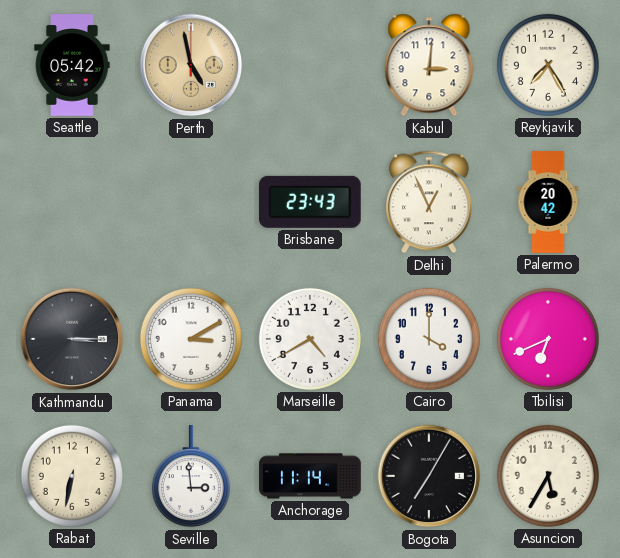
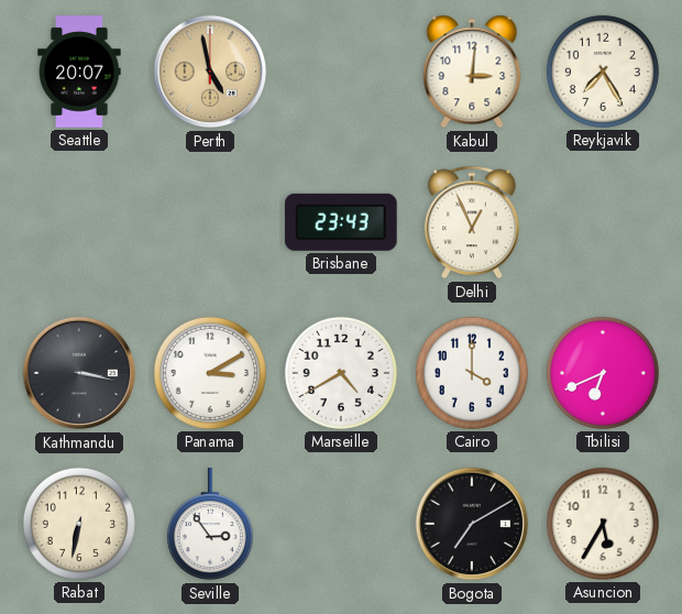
Seattle: 05:42 -> 20:07 (79, 72)
Palermo: 20:42 -> none (548, 202)
Kathmandu: 3:15 -> 3:17 (79, 373)
Seville: 2:59 -> 2:54 (210, 525)
Anchorage: 11:14 -> none (310, 476)
Bogota: 7:05 -> 7:10 (472, 524)
